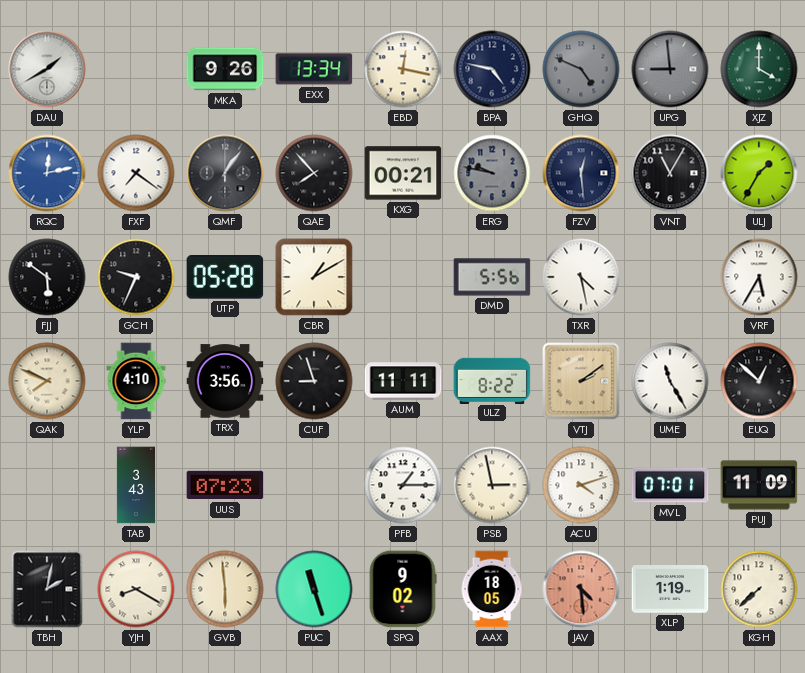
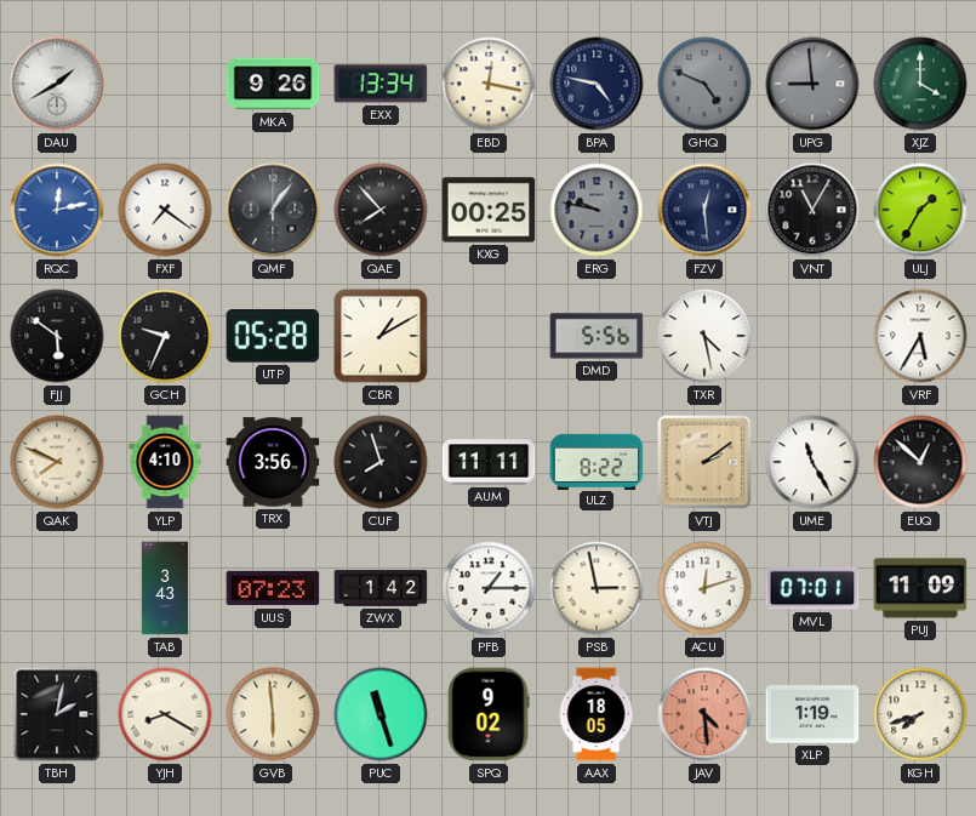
KXG: 00:21 -> 00:25 (489, 210)
CUF: 8:57 -> 7:57 (381, 462)
ZWX: none -> 1:42 (381, 588)
ACU: 4:12 -> 12:12 (704, 588)
KGH: 7:38 -> 7:42 (920, 714)
